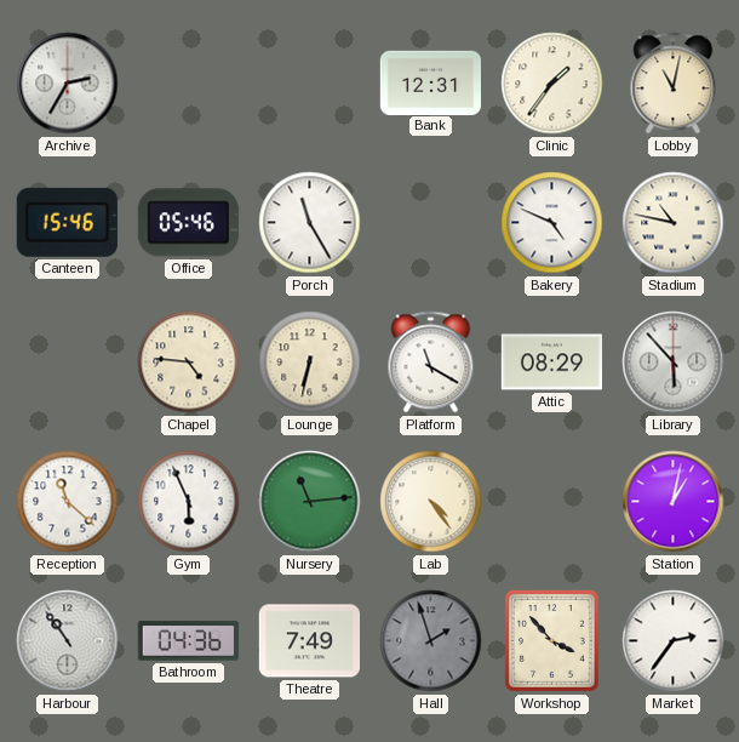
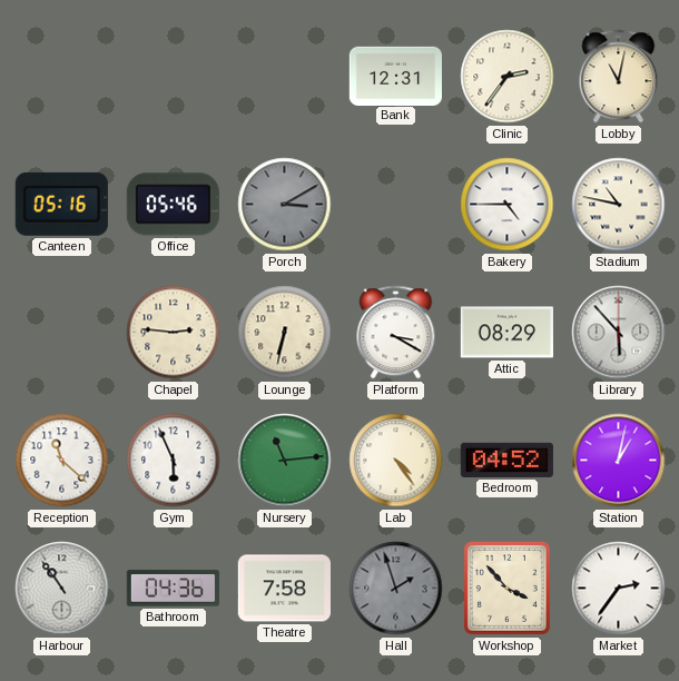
Archive: 2:35 -> none (68, 84)
Clinic: 1:36 -> 2:36 (508, 77)
Canteen: 15:46 -> 05:16 (61, 204)
Porch: 11:25 -> 3:10 (285, 205)
Porch dial: white -> grey (285, 205)
Bakery: 4:49 -> 4:45 (508, 205)
Chapel: 4:46 -> 2:46 (174, 333)
Platform: 11:20 -> 3:20 (396, 333)
Bedroom: none -> 04:52 (506, 460)
Theatre: 7:49 -> 7:58 (284, 589)
